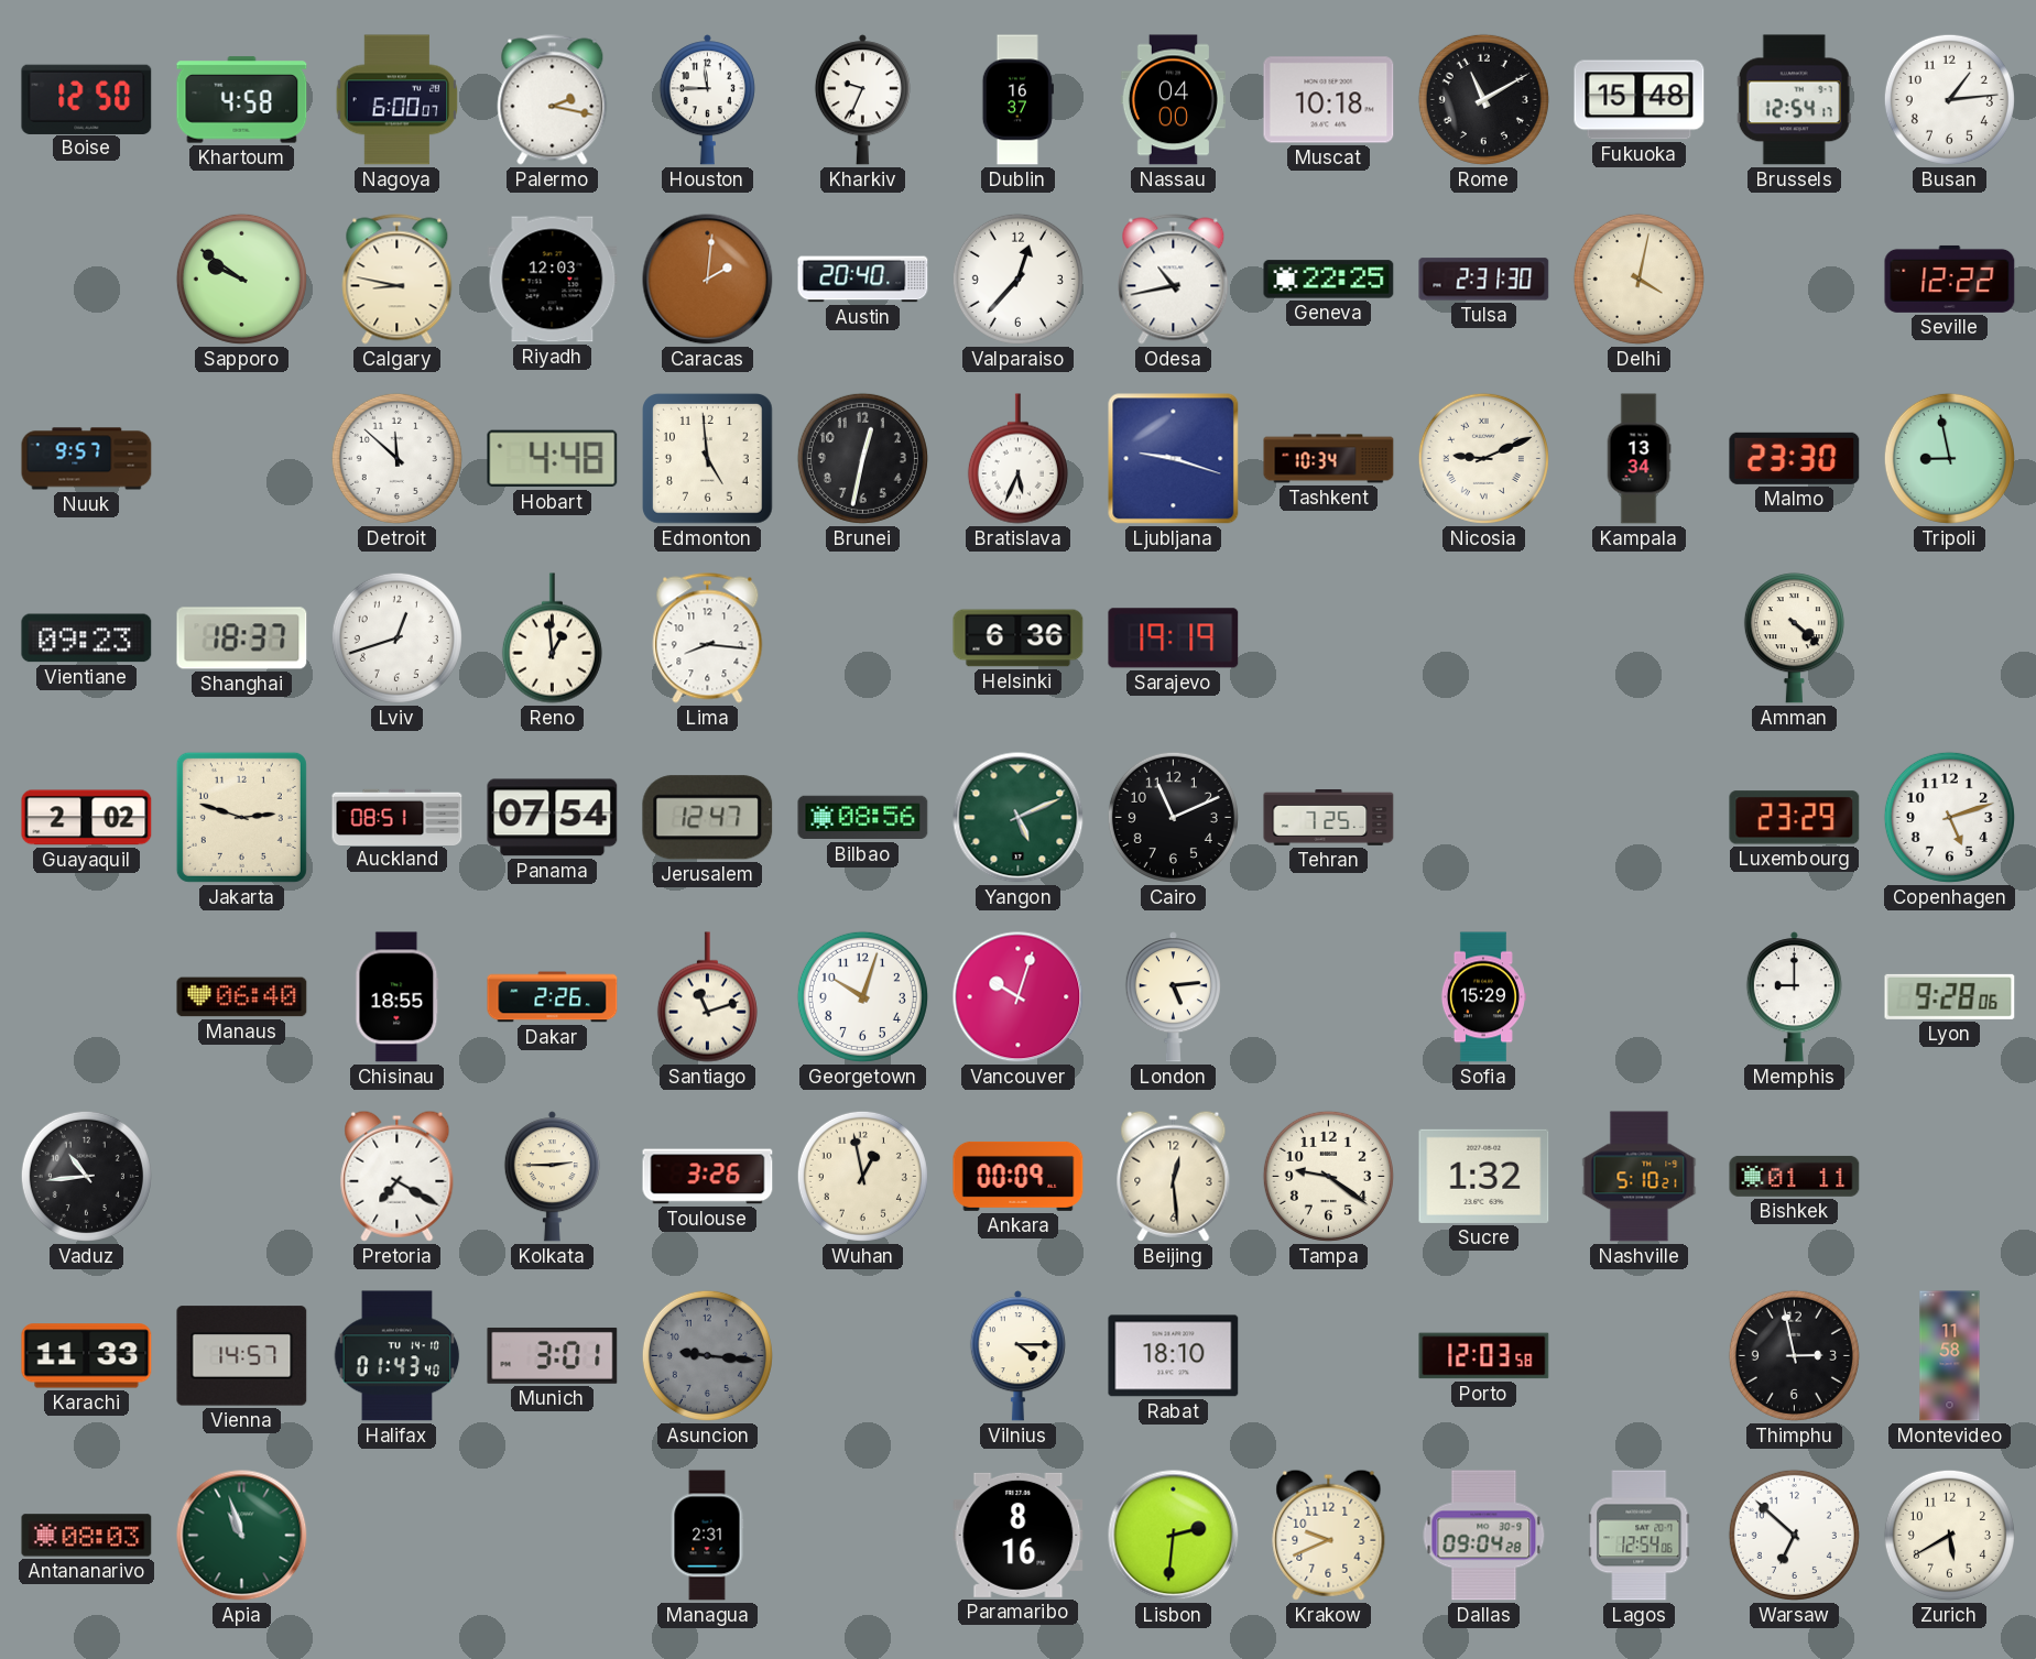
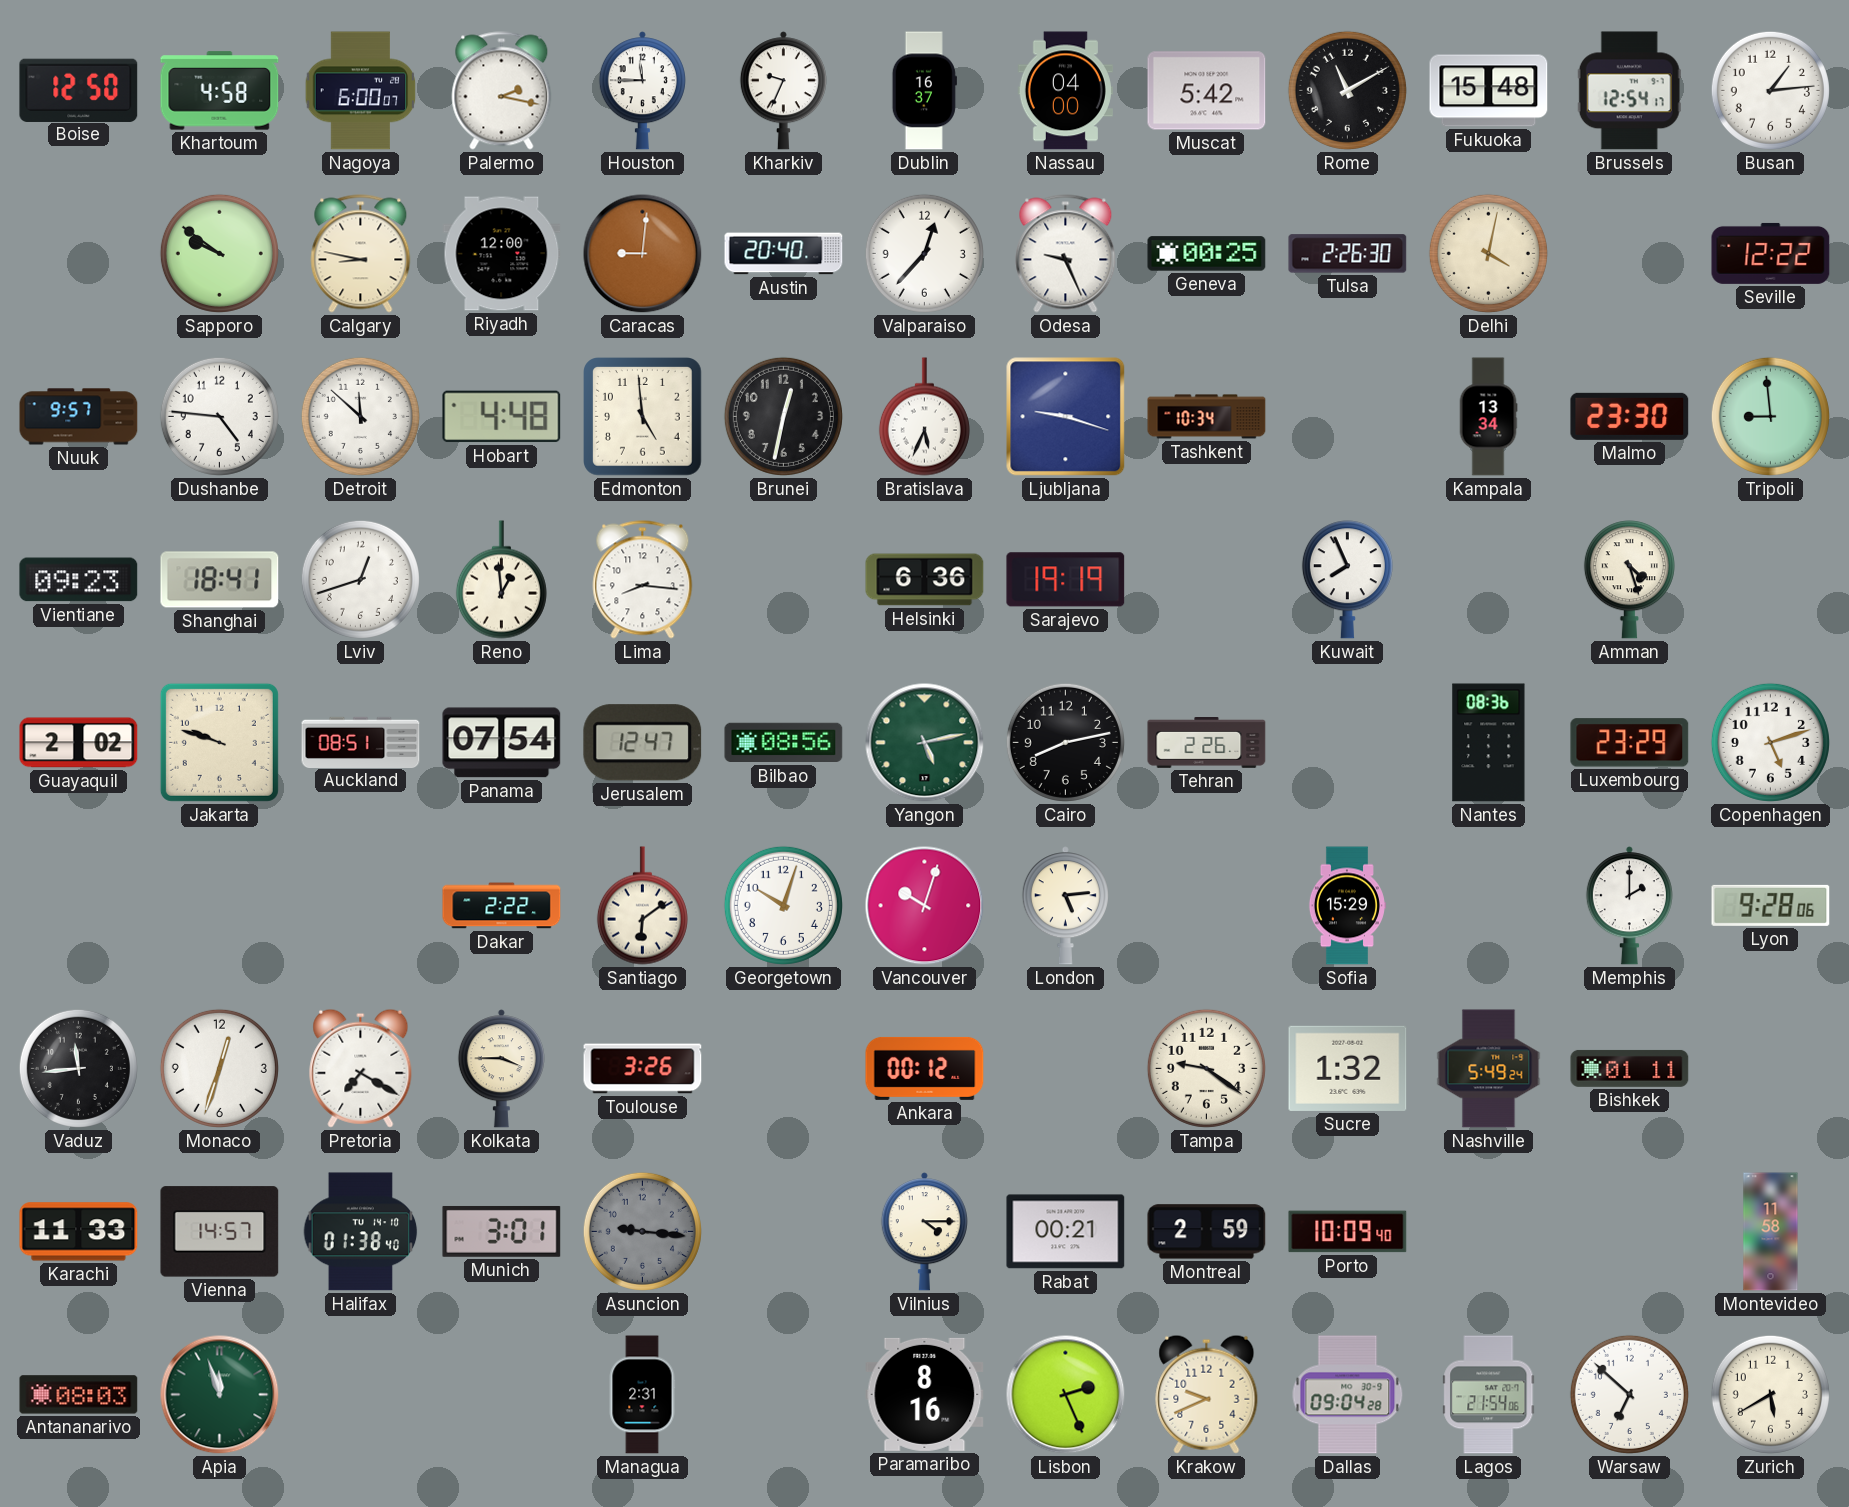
Muscat: 10:18 -> 5:42 (1207, 91)
Riyadh: 12:03 -> 12:00 (502, 254)
Caracas: 2:01 -> 9:01 (643, 254)
Odesa: 10:43 -> 9:26 (1066, 254)
Geneva: 22:25 -> 00:25 (1207, 254)
Tulsa: 2:31 -> 2:26 (1348, 254)
Dushanbe: none -> 4:46 (219, 416)
Nicosia: 9:11 -> none (1483, 458)
Tripoli: 8:58 -> 8:59 (1770, 416)
Shanghai: 18:37 -> 18:41 (220, 580)
Kuwait: none -> 7:56 (1347, 580)
Amman: 4:22 -> 4:27 (1629, 580)
Jakarta: 2:48 -> 9:48 (219, 742)
Yangon: 5:11 -> 5:13 (925, 743)
Cairo: 11:11 -> 8:13 (1065, 742)
Tehran: 7:25 -> 2:26 (1207, 743)
Nantes: none -> 08:36 (1489, 743)
Manaus: 06:40 -> none (242, 997)
Chisinau: 18:55 -> none (398, 997)
Dakar: 2:26 -> 2:22 (502, 906)
Santiago: 11:12 -> 6:09 (642, 906)
Memphis: 9:00 -> 2:00 (1629, 906)
Vaduz: 10:44 -> 11:44 (78, 1068)
Monaco: none -> 12:33 (219, 1068)
Kolkata: 2:45 -> 3:45 (501, 1069)
Wuhan: 12:58 -> none (862, 1176)
Ankara: 00:09 -> 00:12 (925, 1068)
Beijing: 12:29 -> none (1174, 1176)
Nashville: 5:10 -> 5:49 (1489, 1069)
Halifax: 01:43 -> 01:38 (361, 1232)
Rabat: 18:10 -> 00:21 (1066, 1232)
Montreal: none -> 2:59 (1207, 1232)
Porto: 12:03 -> 10:09 (1348, 1232)
Thimphu: 2:58 -> none (1794, 1355)
Apia: 10:57 -> 11:57 (220, 1395)
Lisbon: 2:31 -> 2:26 (1066, 1395)
Lagos: 12:54 -> 21:54 (1489, 1395)
